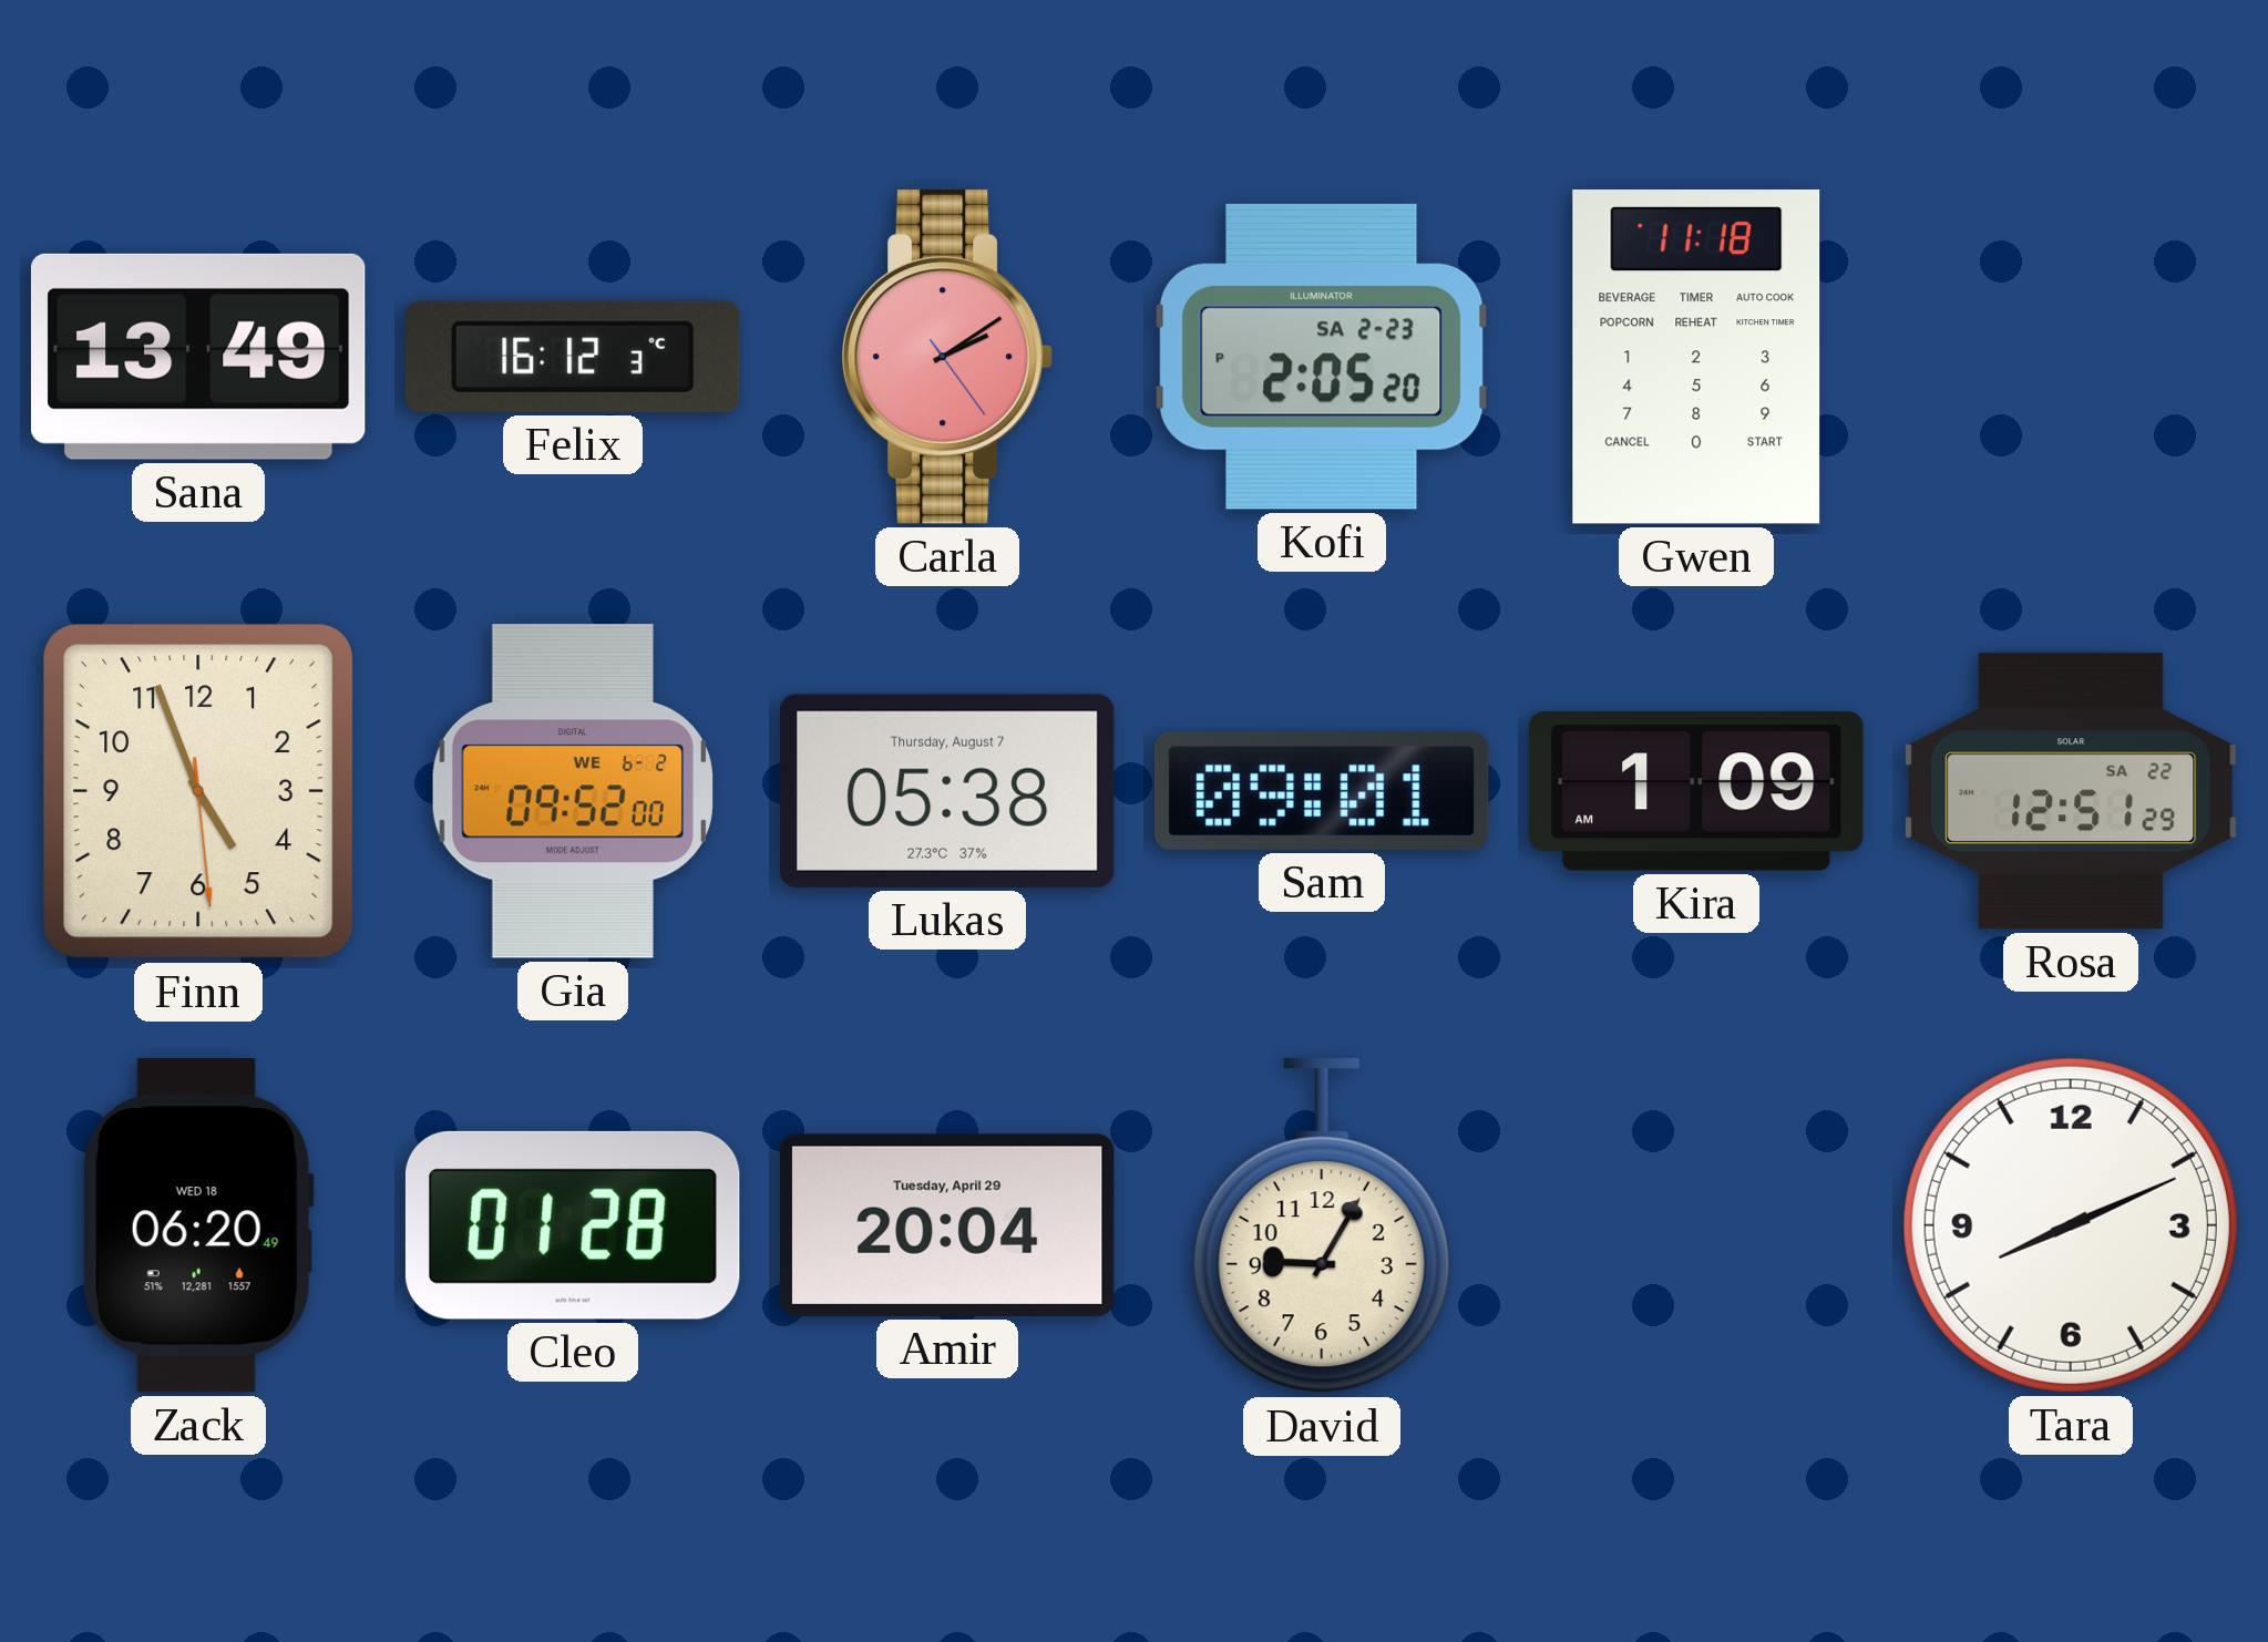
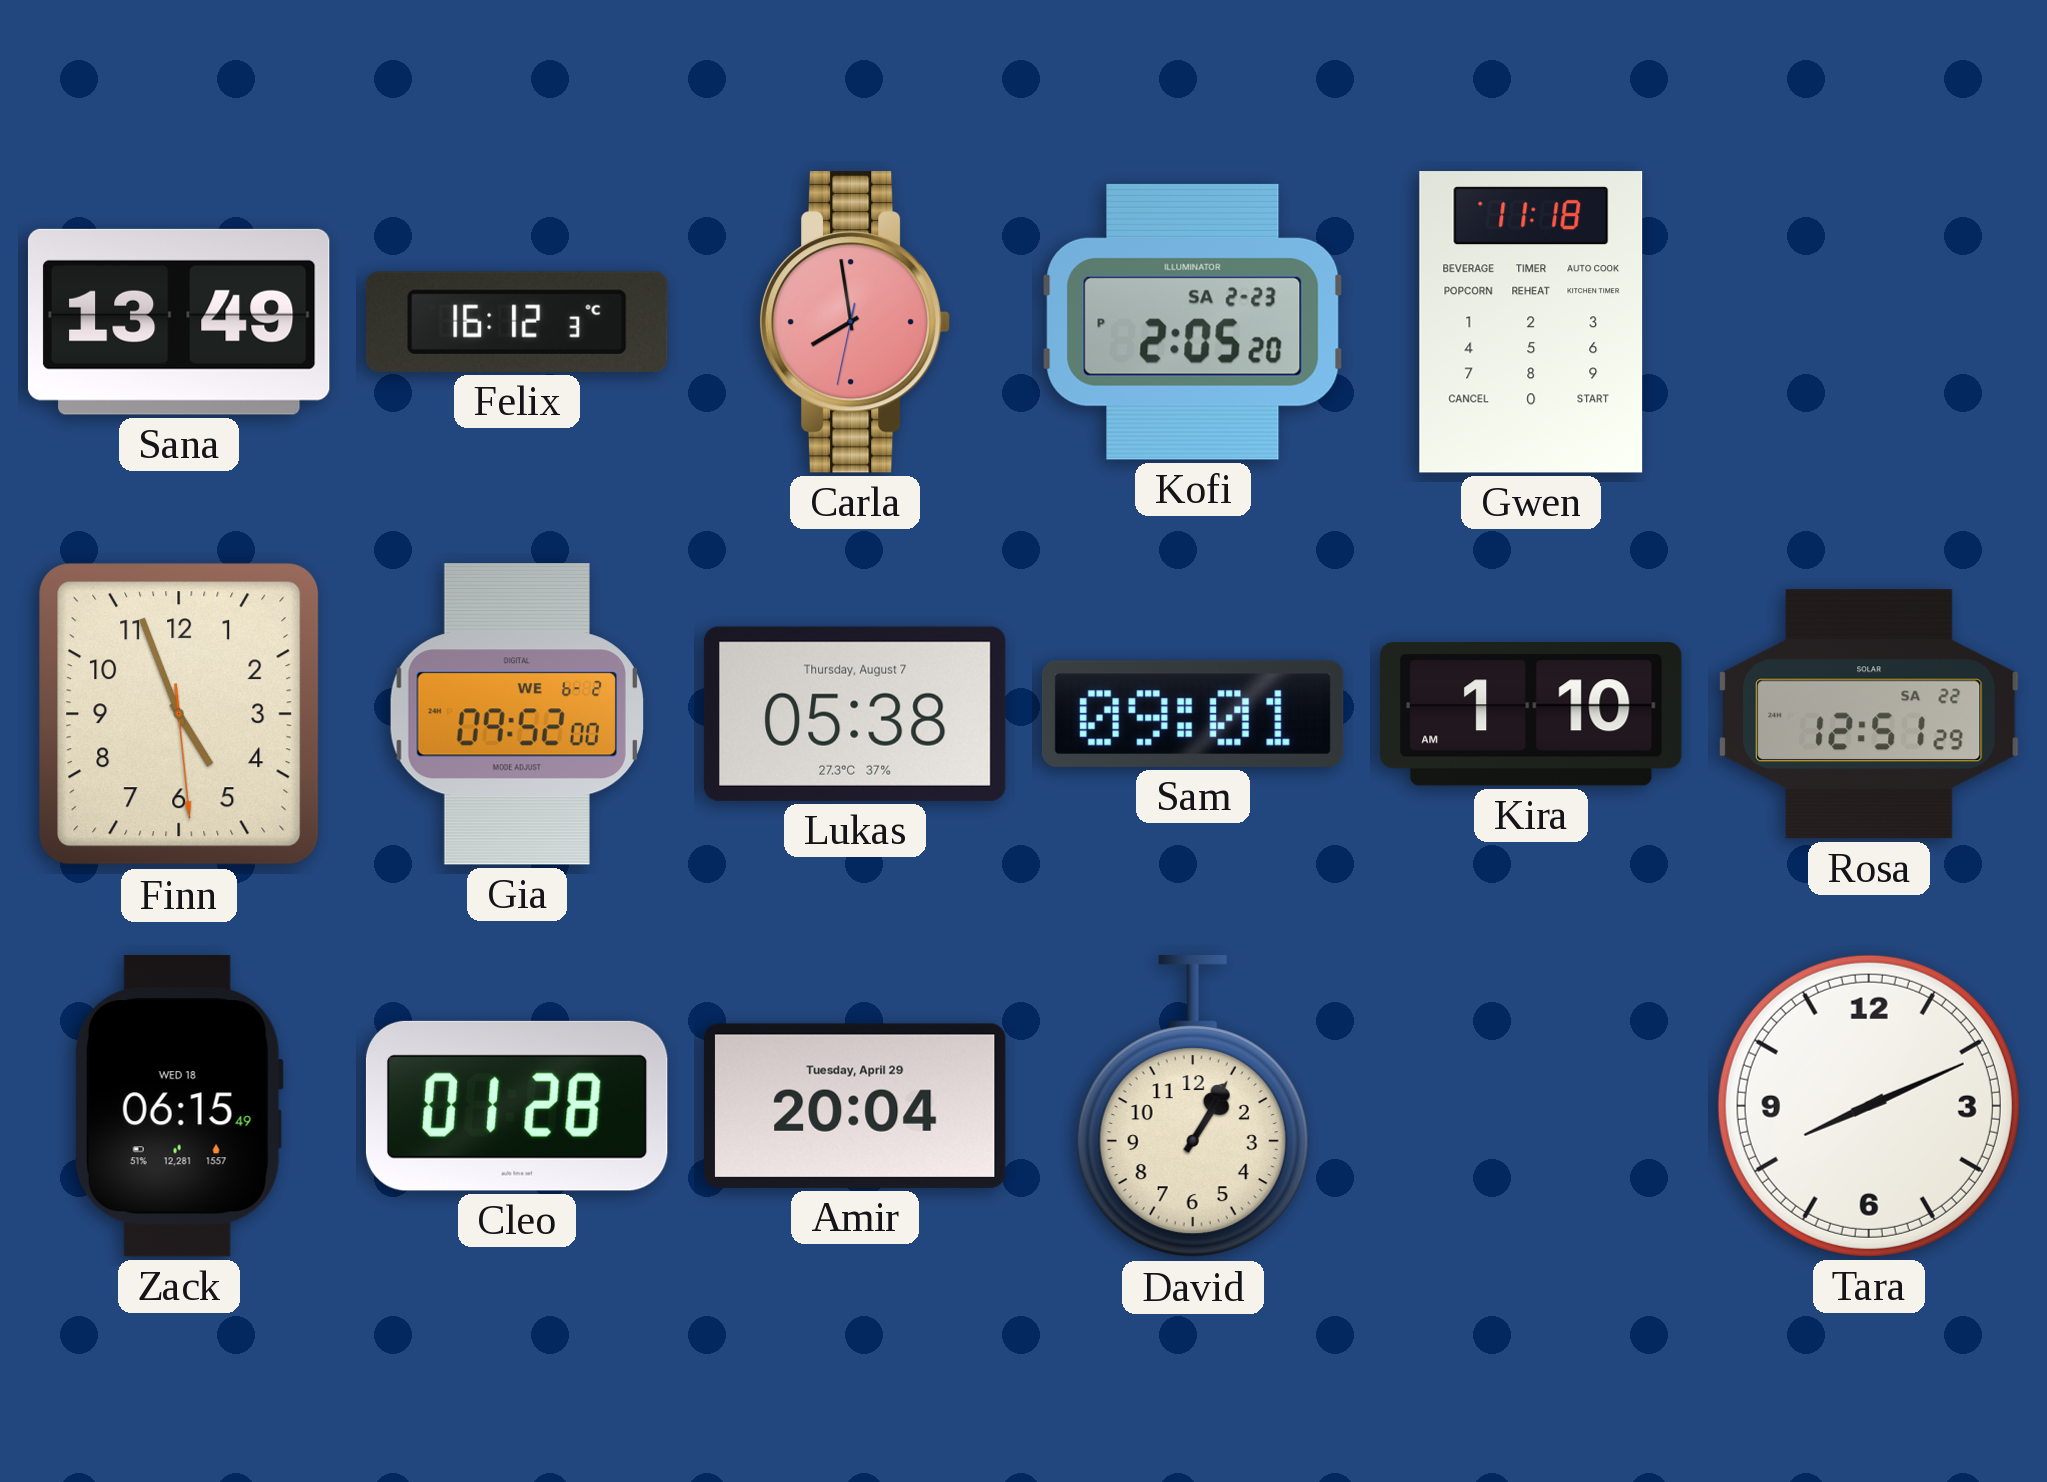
Carla: 2:09 -> 7:58 (855, 323)
Kira: 1:09 -> 1:10 (1531, 714)
Zack: 06:20 -> 06:15 (179, 1107)
David: 9:05 -> 1:05 (1193, 1107)
